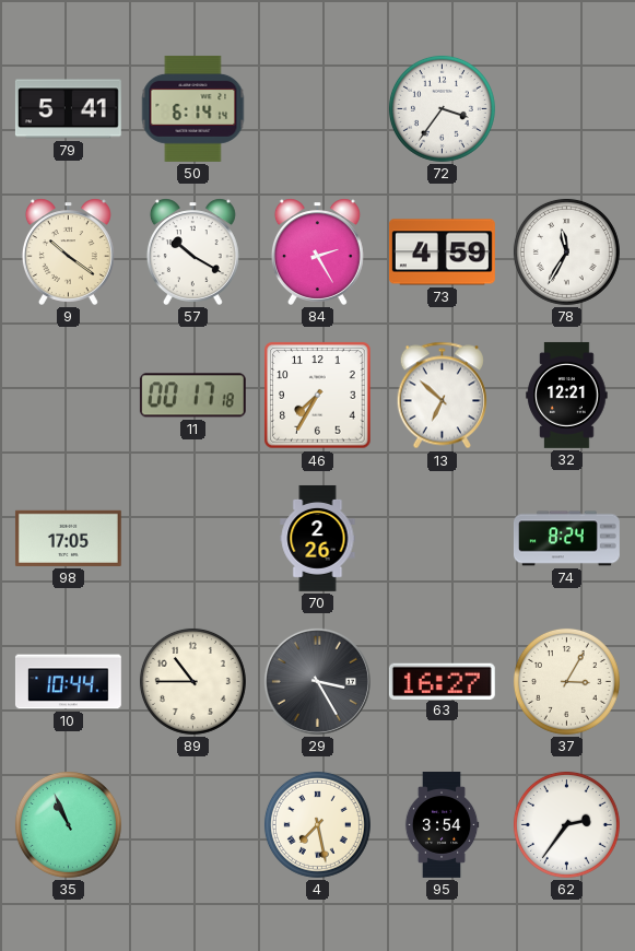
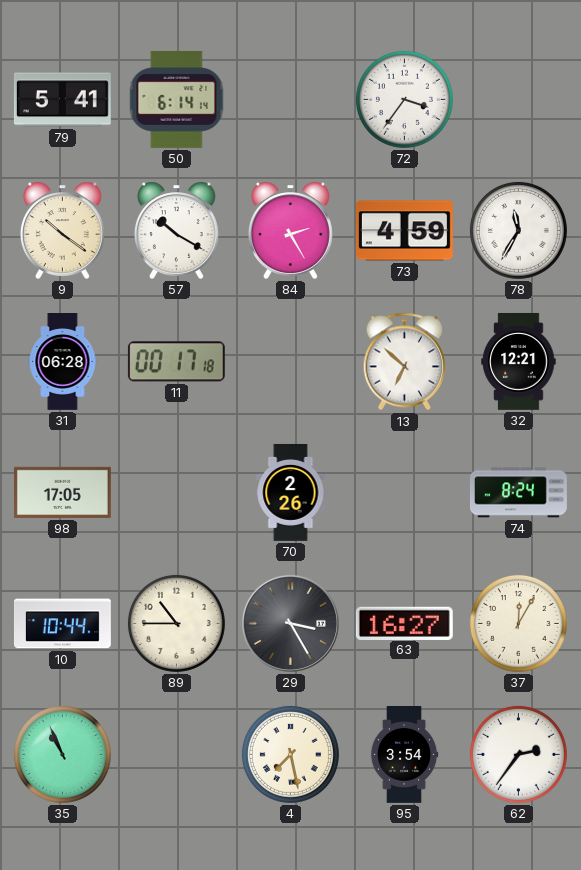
31: none -> 06:28 (63, 362)
46: 7:35 -> none (318, 396)
37: 3:05 -> 12:05 (518, 623)
